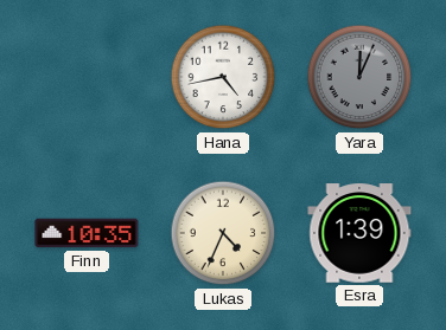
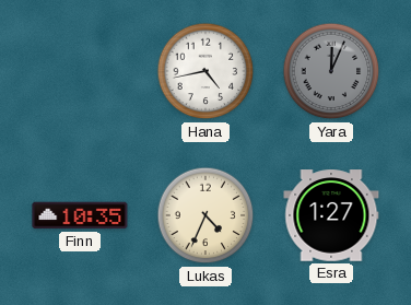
Esra: 1:39 -> 1:27 (331, 215)
